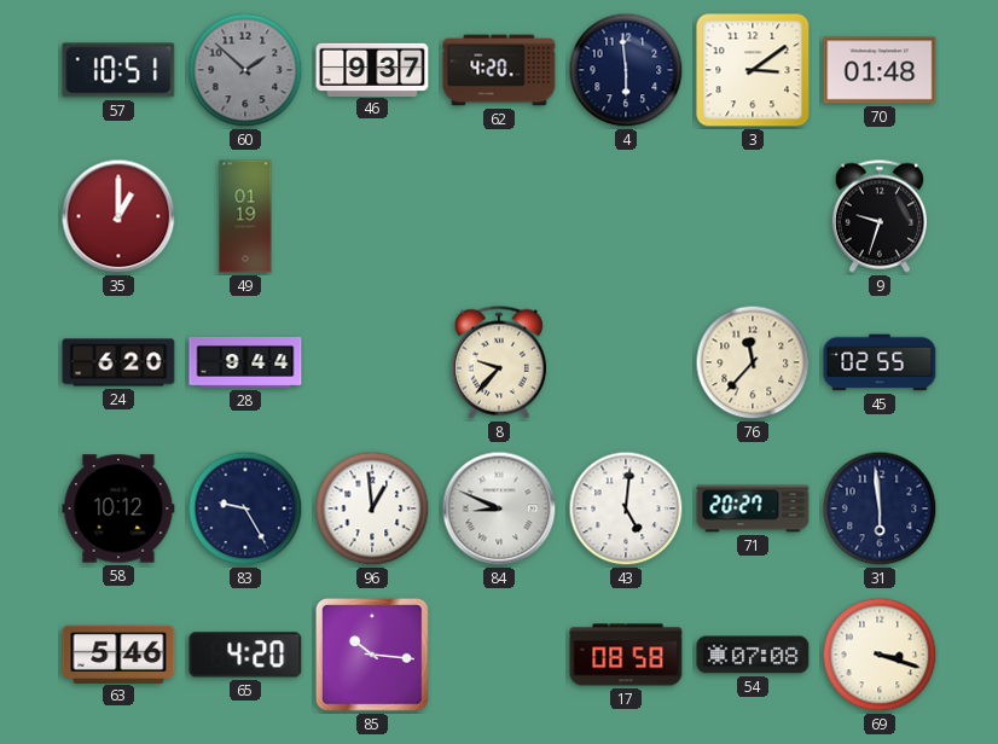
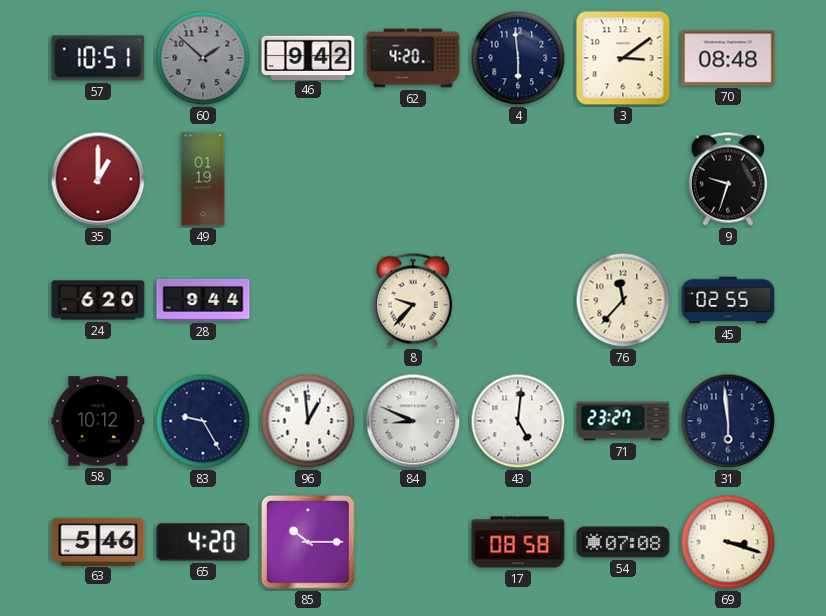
46: 9:37 -> 9:42 (308, 57)
70: 01:48 -> 08:48 (728, 58)
71: 20:27 -> 23:27 (623, 421)
85: 10:16 -> 10:15 (308, 542)
